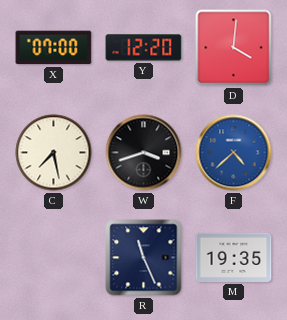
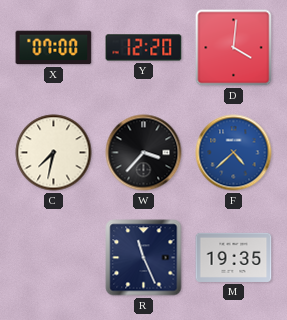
C: 7:28 -> 7:32 (54, 153)
W: 3:42 -> 3:37 (144, 153)
